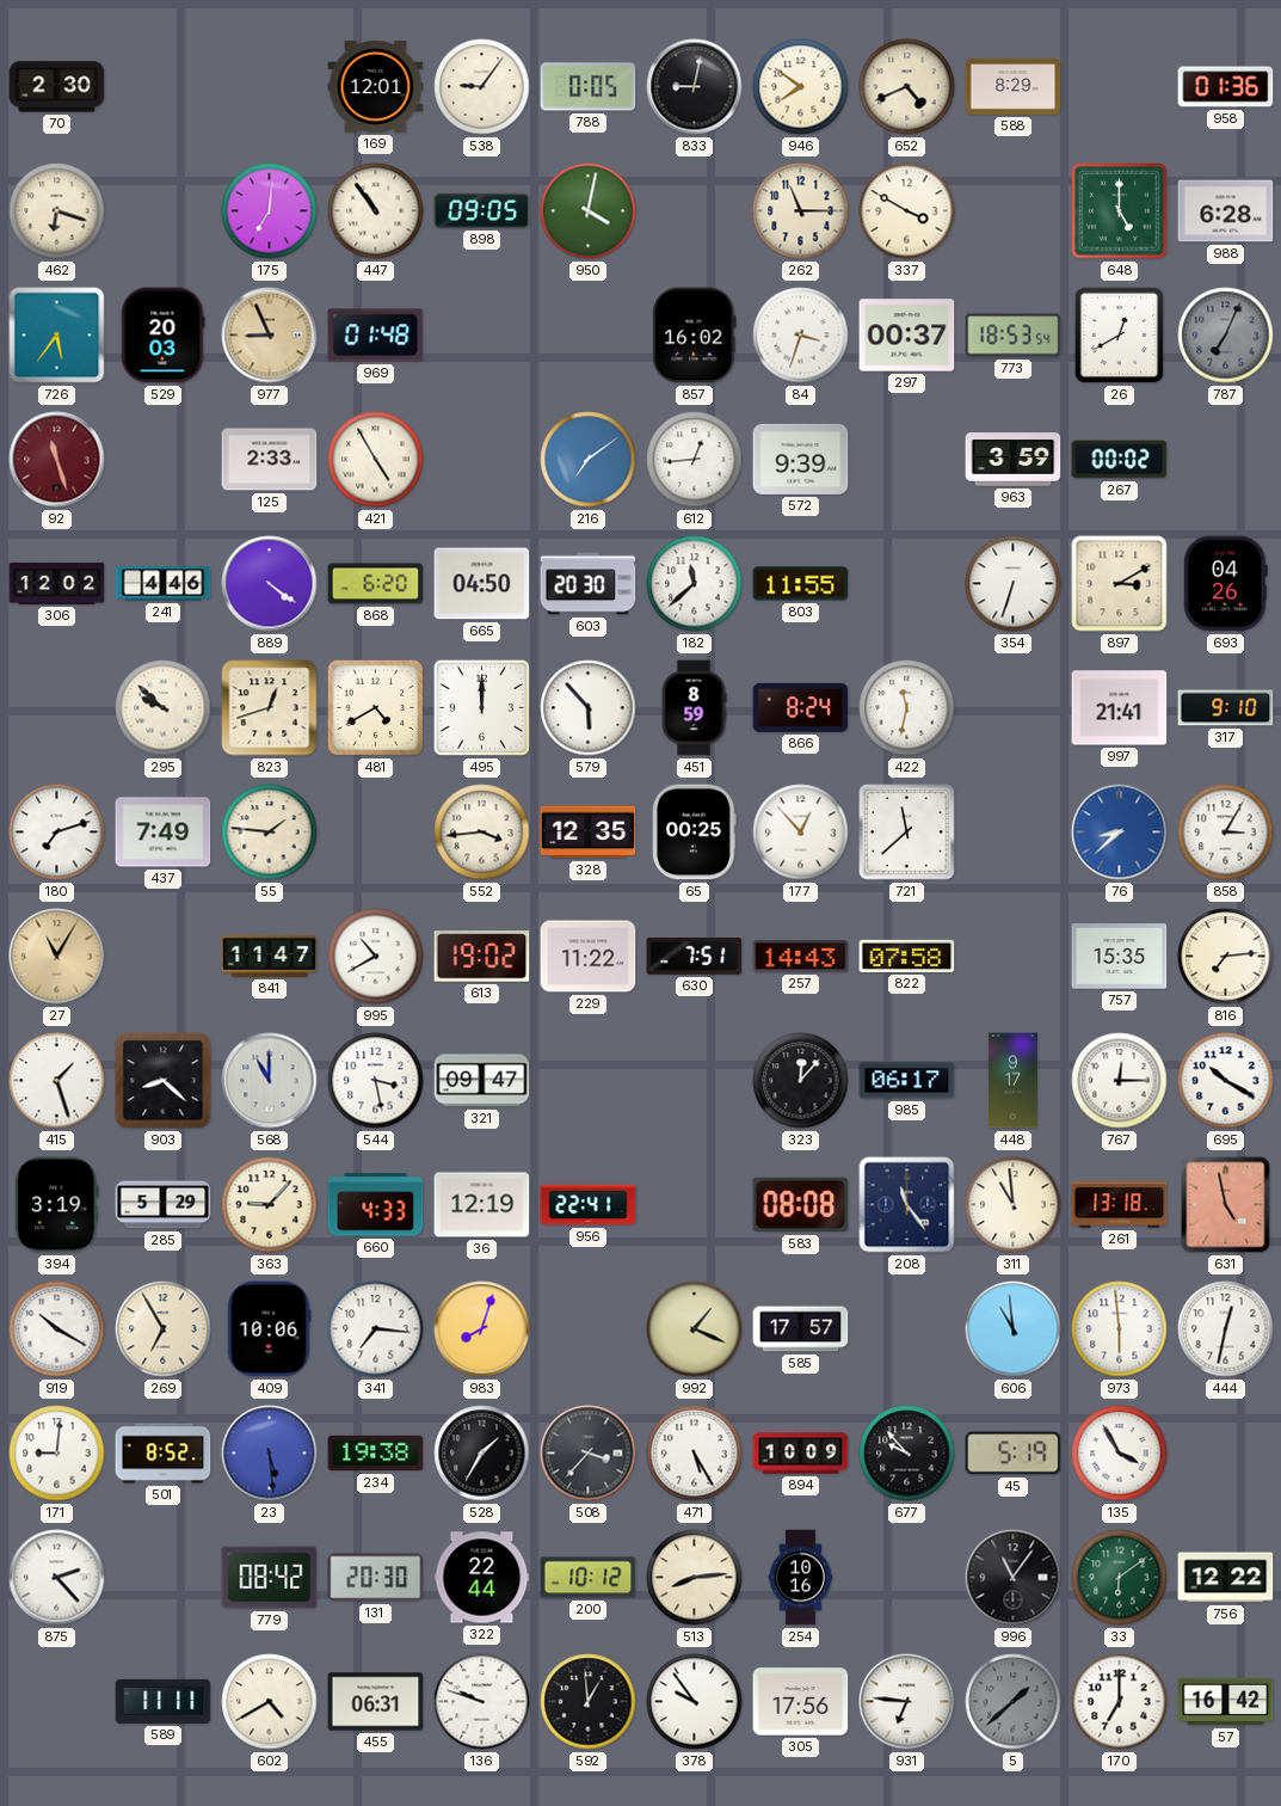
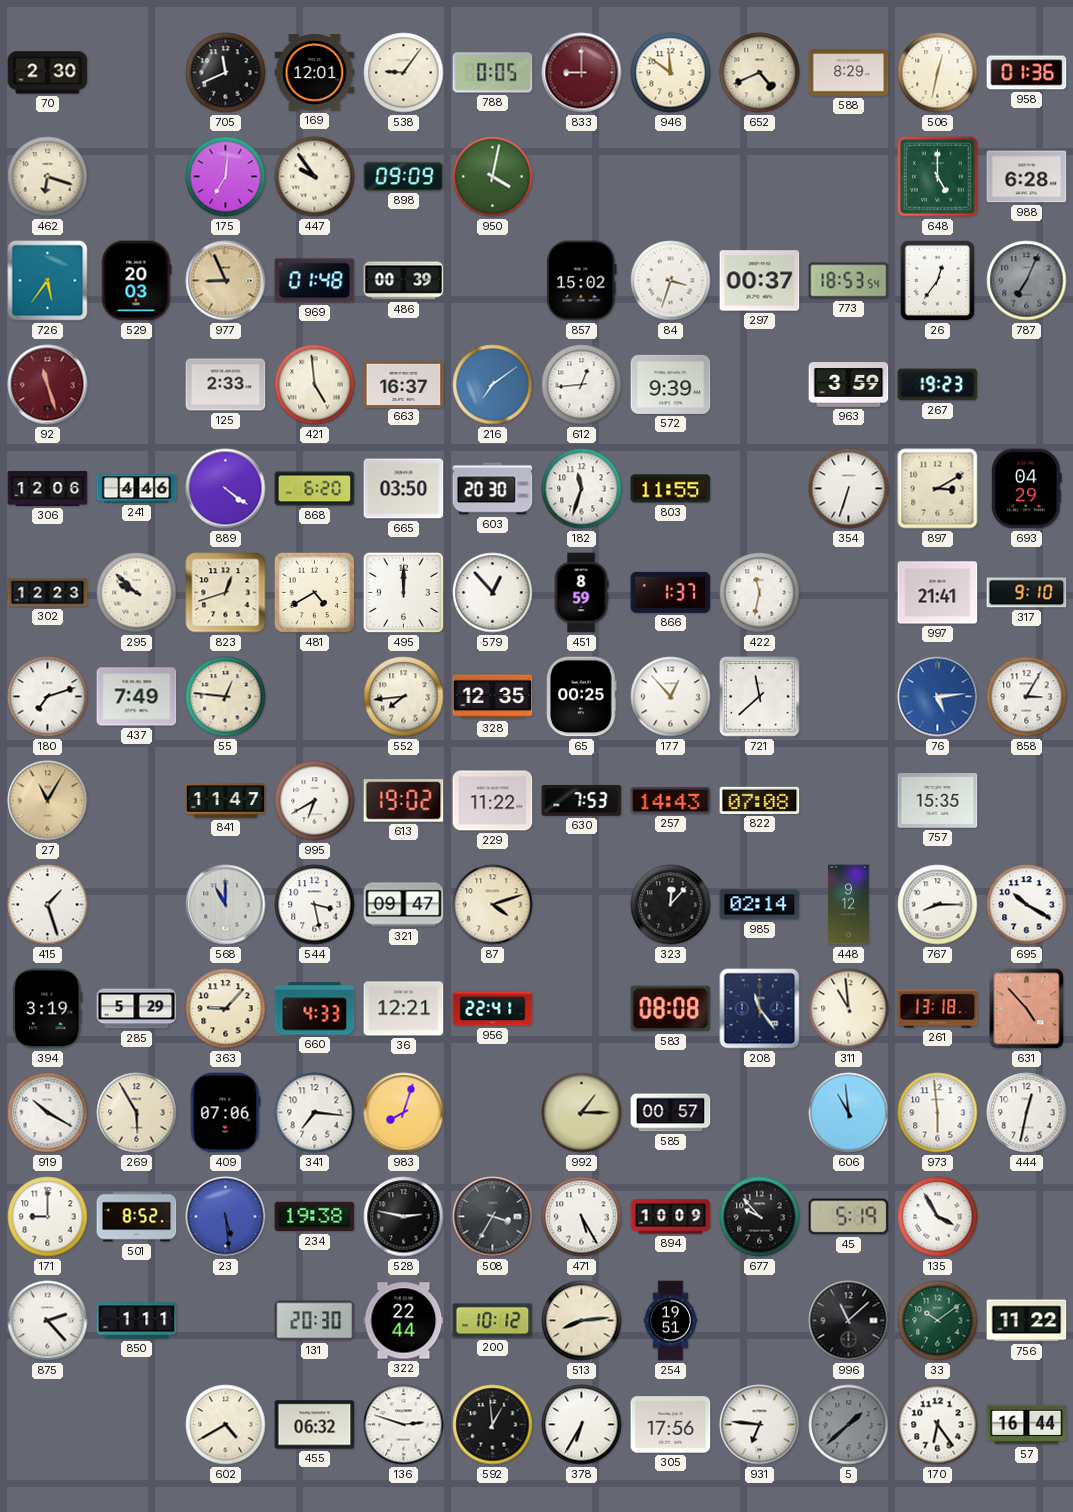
705: none -> 11:41 (226, 73)
833: 9:02 -> 9:00 (582, 73)
833 dial: black -> burgundy (582, 73)
946: 7:51 -> 11:51 (671, 73)
506: none -> 12:32 (938, 73)
447: 10:54 -> 9:54 (315, 177)
898: 09:05 -> 09:09 (404, 176)
262: 11:15 -> none (801, 211)
337: 3:50 -> none (907, 211)
486: none -> 00:39 (404, 281)
857: 16:02 -> 15:02 (582, 281)
26: 12:40 -> 12:36 (938, 281)
421: 4:55 -> 4:59 (315, 385)
663: none -> 16:37 (404, 384)
267: 00:02 -> 19:23 (938, 385)
306: 12:02 -> 12:06 (48, 488)
665: 04:50 -> 03:50 (404, 489)
182: 11:38 -> 11:33 (582, 489)
693: 04:26 -> 04:29 (1026, 489)
302: none -> 12:23 (48, 593)
579: 5:53 -> 12:53 (493, 593)
866: 8:24 -> 1:37 (671, 592)
55: 1:46 -> 12:46 (226, 697)
552: 3:44 -> 7:44 (404, 697)
76: 8:38 -> 5:14 (938, 697)
995: 10:40 -> 6:40 (315, 801)
630: 7:51 -> 7:53 (582, 800)
822: 07:58 -> 07:08 (760, 800)
816: 7:14 -> none (1226, 957)
903: 8:22 -> none (164, 1081)
87: none -> 4:12 (493, 905)
985: 06:17 -> 02:14 (760, 905)
448: 9:17 -> 9:12 (849, 905)
767: 12:15 -> 8:15 (938, 905)
36: 12:19 -> 12:21 (404, 1009)
631: 4:58 -> 4:53 (1027, 1009)
269: 6:55 -> 5:55 (137, 1113)
409: 10:06 -> 07:06 (225, 1113)
992: 1:19 -> 1:15 (582, 1113)
585: 17:57 -> 00:57 (671, 1113)
171: 9:01 -> 9:00 (48, 1217)
528: 1:35 -> 2:47 (404, 1217)
508: 3:37 -> 3:35 (493, 1217)
850: none -> 1:11 (137, 1321)
779: 08:42 -> none (270, 1578)
254: 10:16 -> 19:51 (671, 1321)
996: 11:06 -> 11:08 (849, 1321)
33: 6:09 -> 10:09 (938, 1321)
756: 12:22 -> 11:22 (1027, 1321)
589: 11:11 -> none (164, 1701)
455: 06:31 -> 06:32 (315, 1425)
136: 9:48 -> 2:48 (404, 1425)
378: 9:54 -> 6:35 (582, 1425)
170: 7:00 -> 6:24 (938, 1425)
57: 16:42 -> 16:44 (1027, 1425)
